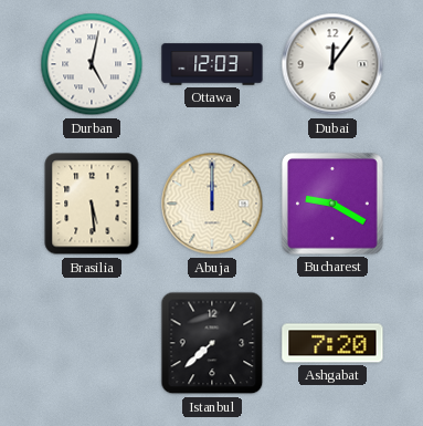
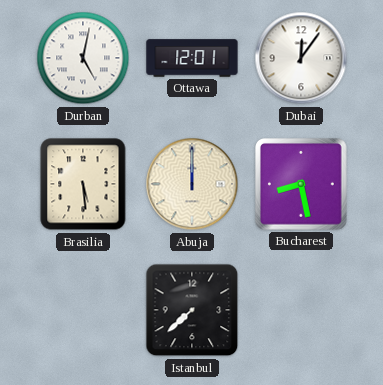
Ottawa: 12:03 -> 12:01 (192, 58)
Bucharest: 9:20 -> 8:28 (302, 185)
Ashgabat: 7:20 -> none (332, 343)
